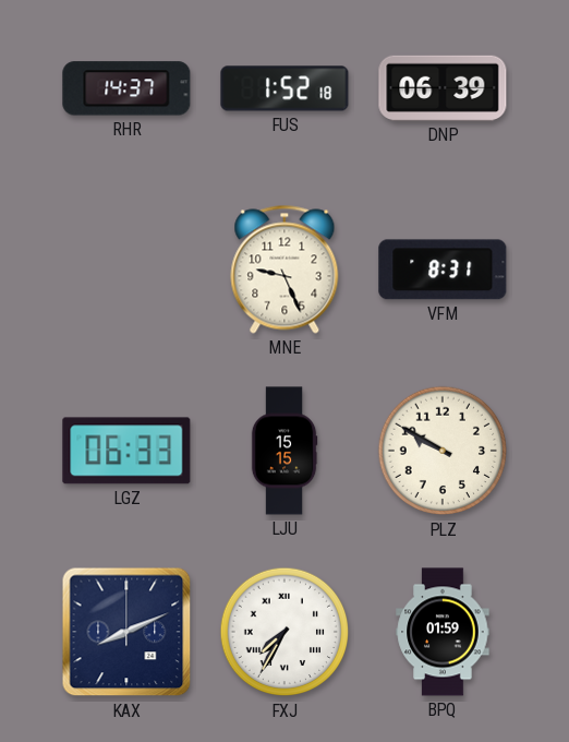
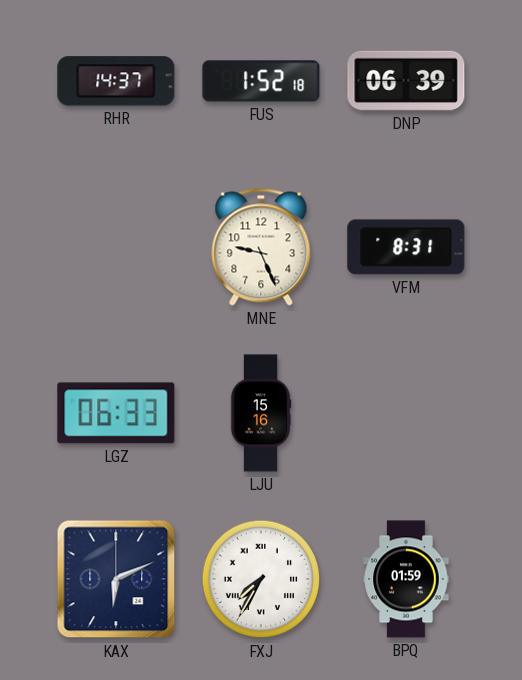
LJU: 15:15 -> 15:16 (261, 413)
PLZ: 9:50 -> none (443, 451)
KAX: 8:11 -> 6:11 (116, 579)
